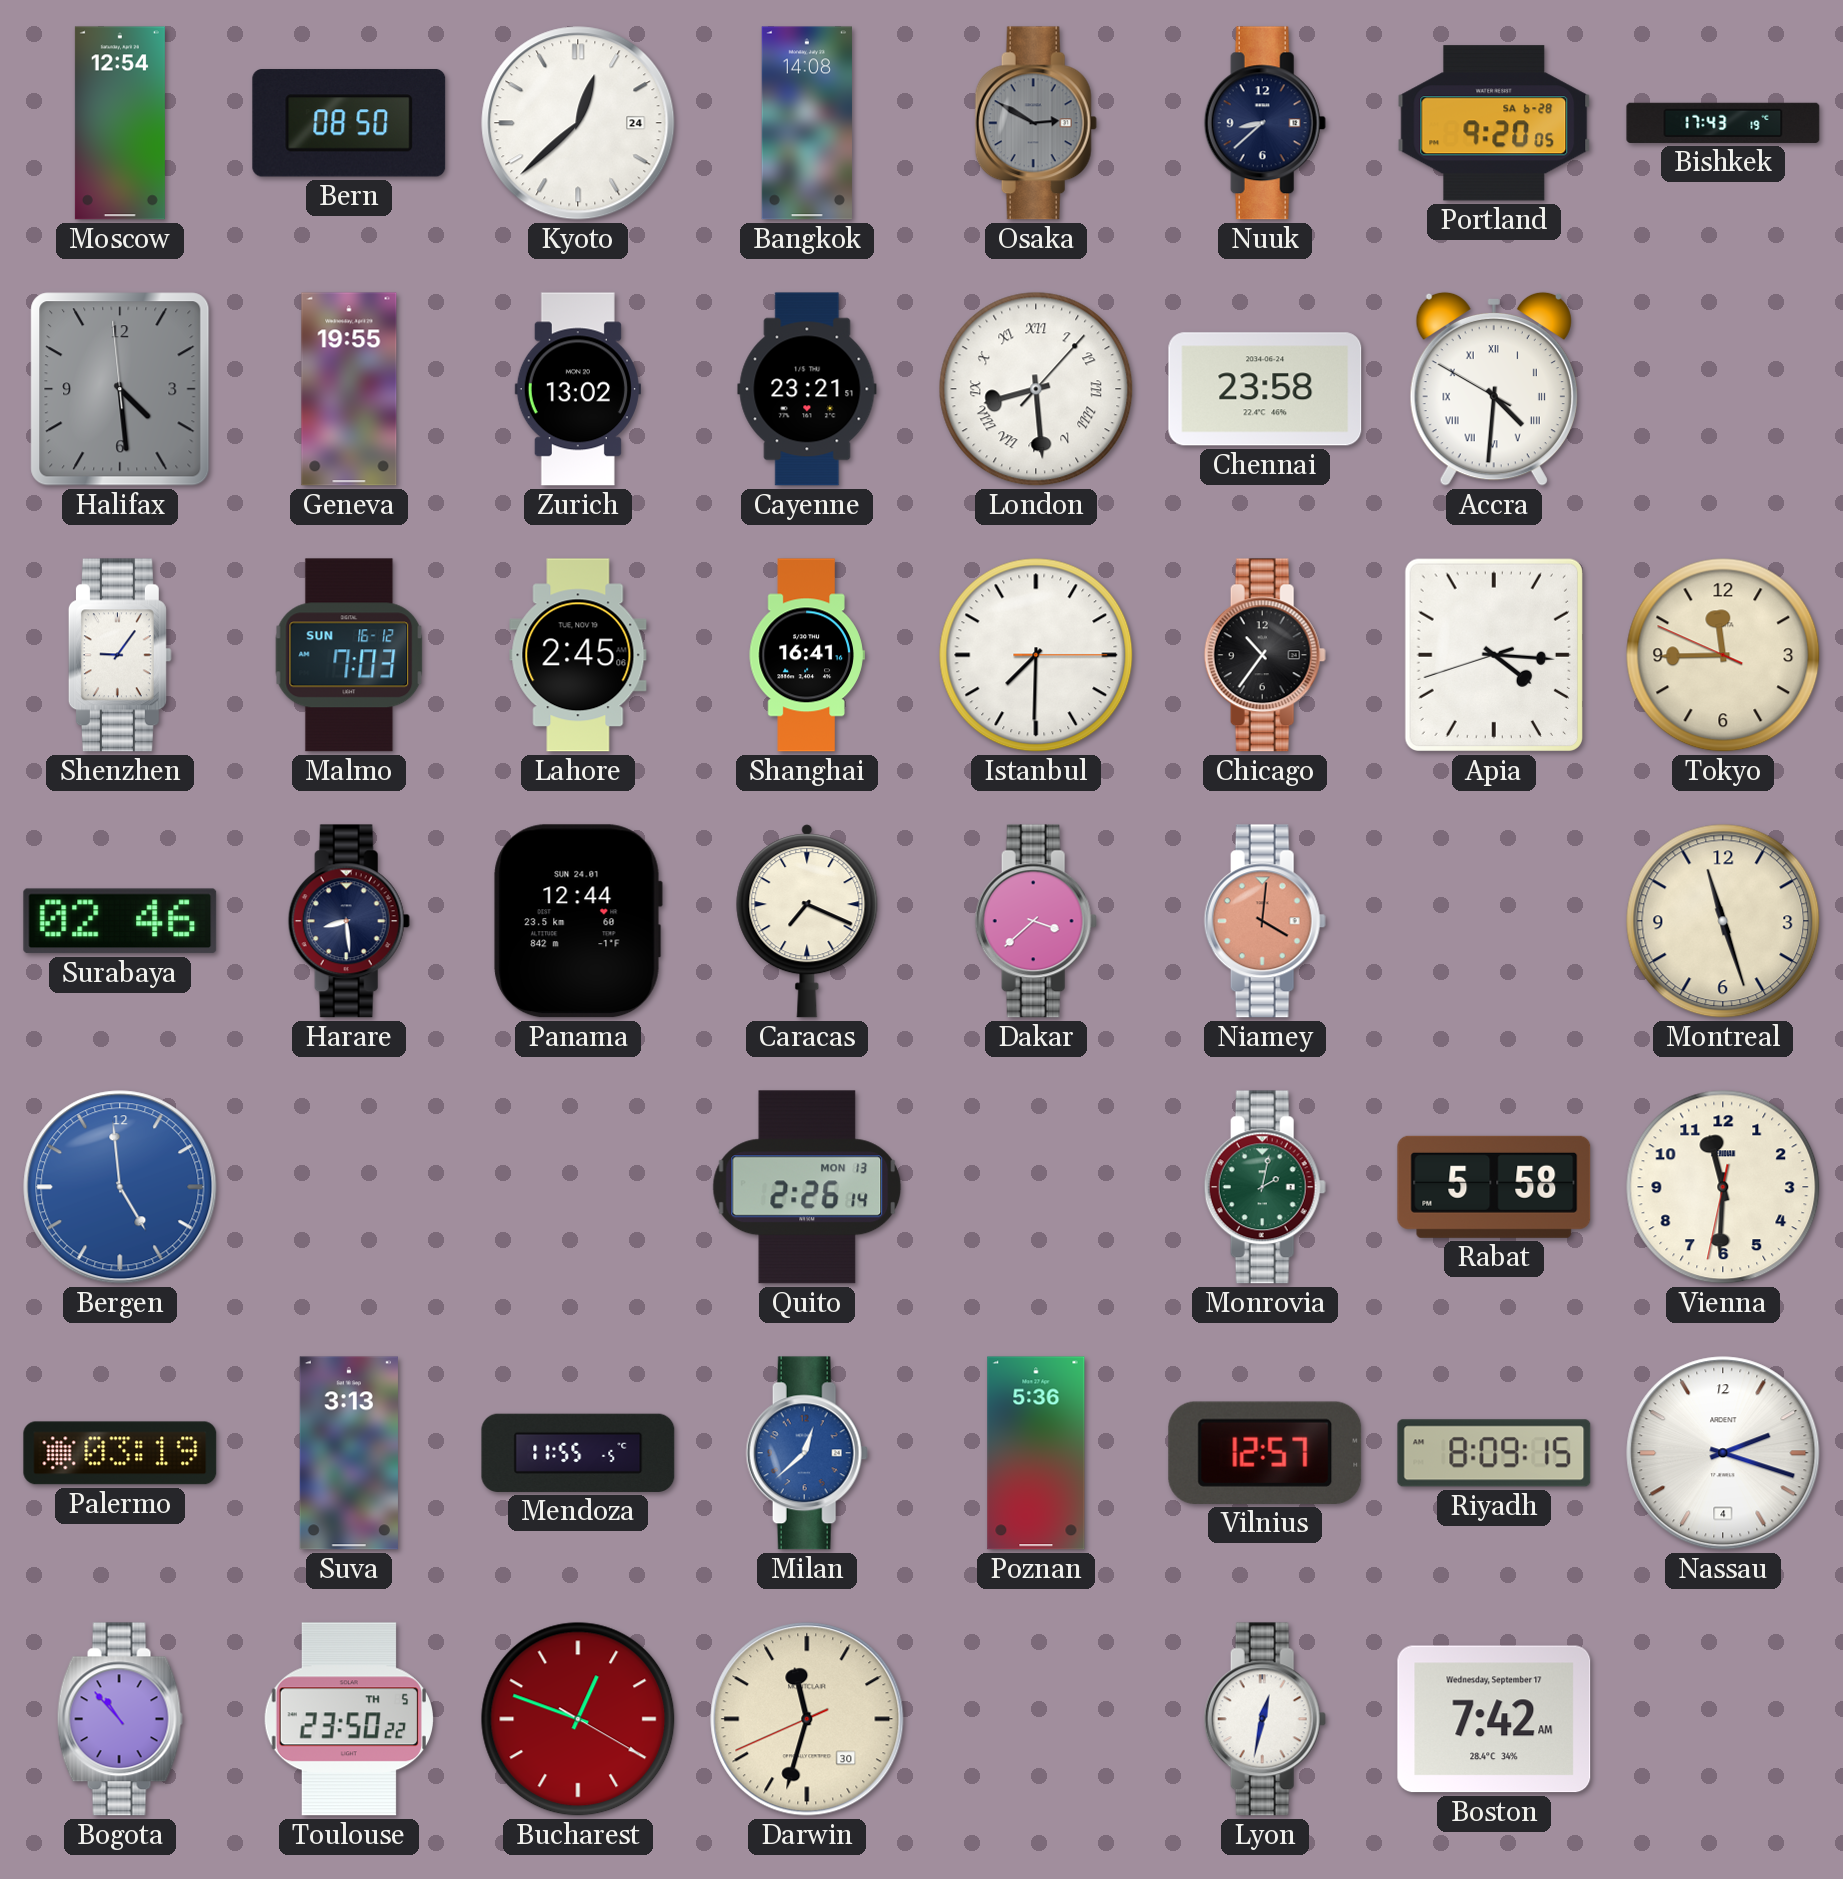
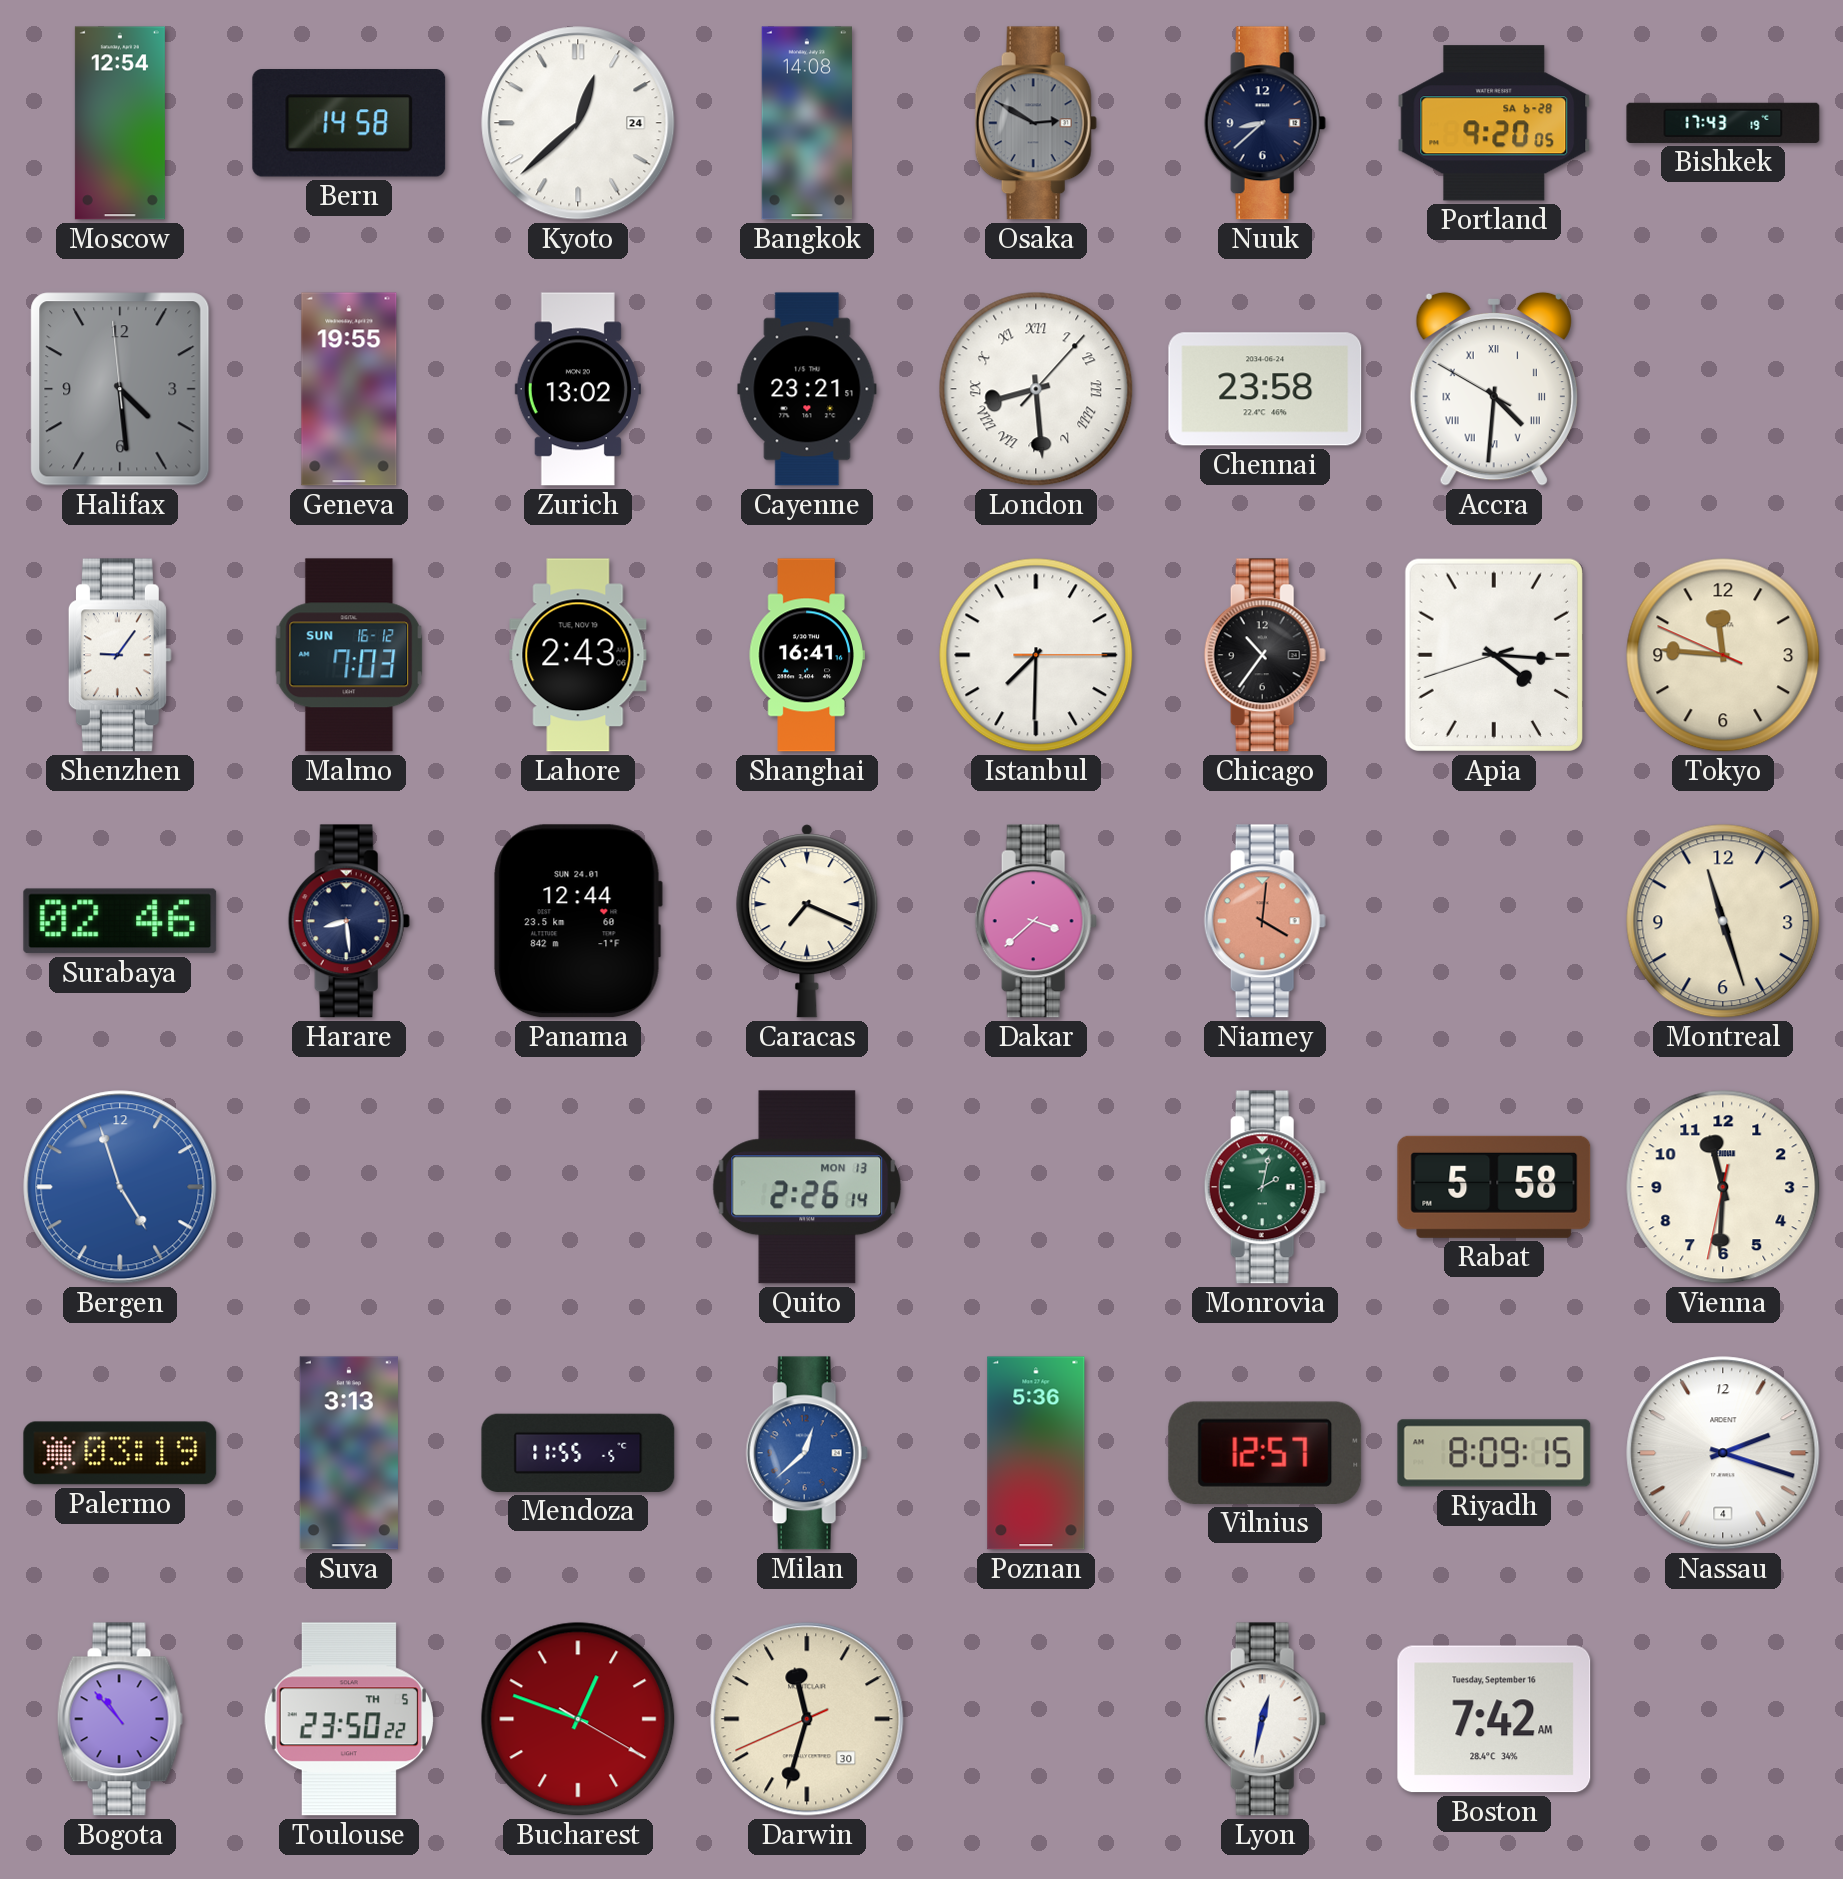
Bern: 08:50 -> 14:58 (349, 123)
Lahore: 2:45 -> 2:43 (578, 655)
Tokyo: 11:44 -> 11:45 (1723, 655)
Bergen: 4:59 -> 4:57 (120, 1187)
Boston date: Wednesday, September 17 -> Tuesday, September 16 (1494, 1719)
